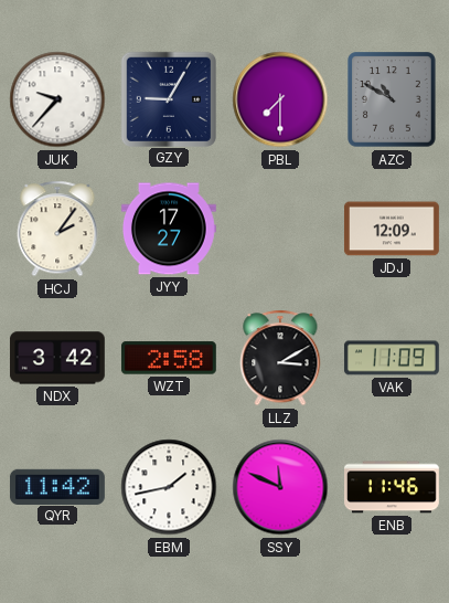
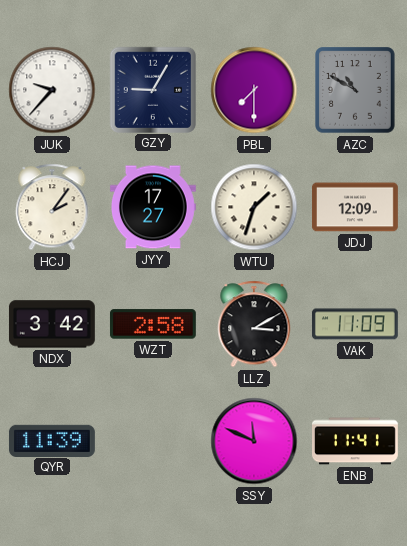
WTU: none -> 1:33 (254, 207)
QYR: 11:42 -> 11:39 (52, 440)
EBM: 1:43 -> none (169, 487)
ENB: 11:46 -> 11:41 (356, 441)
